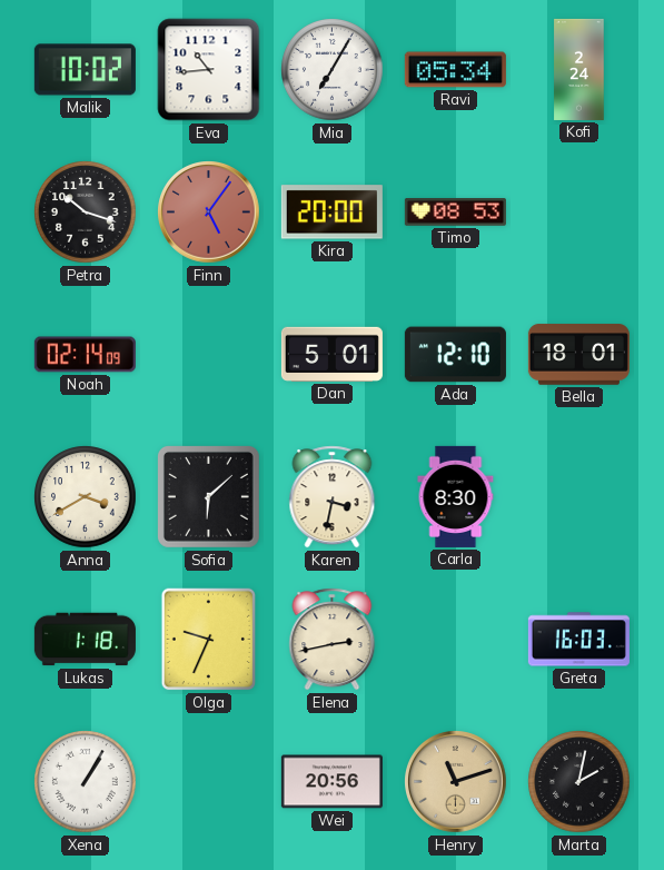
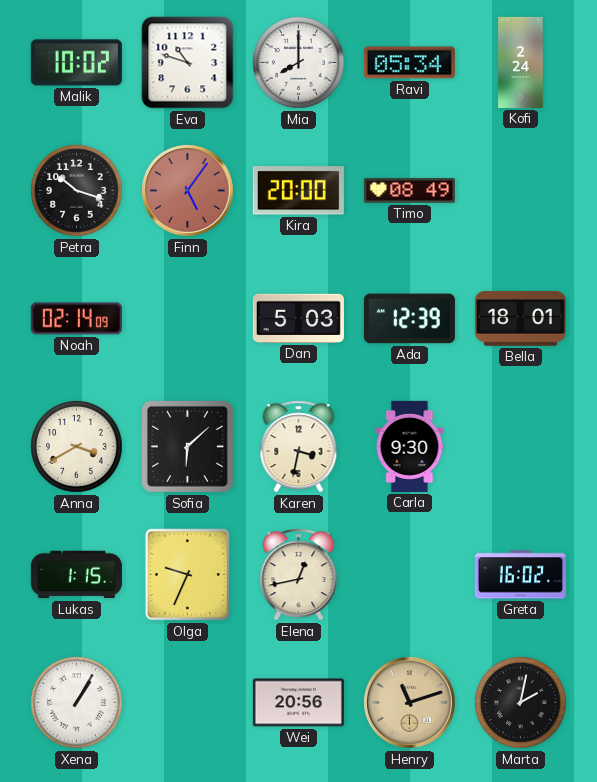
Eva: 10:44 -> 10:48 (188, 63)
Mia: 7:05 -> 8:00 (299, 63)
Timo: 08:53 -> 08:49 (409, 191)
Dan: 5:01 -> 5:03 (298, 318)
Ada: 12:10 -> 12:39 (409, 319)
Carla: 8:30 -> 9:30 (410, 446)
Lukas: 1:18 -> 1:15 (76, 575)
Elena: 2:43 -> 12:43 (299, 575)
Greta: 16:03 -> 16:02 (520, 575)
